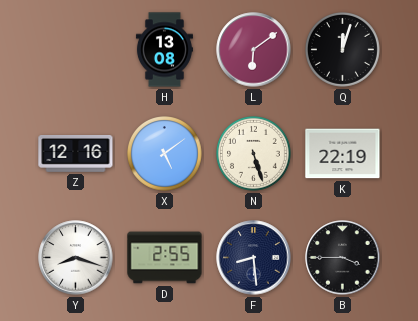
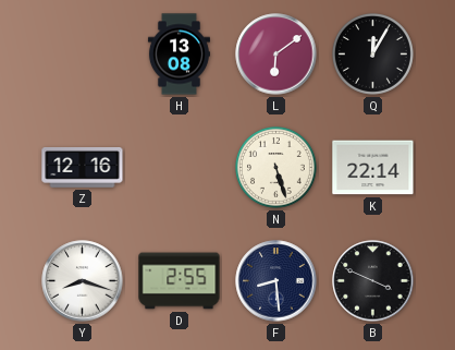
Q: 12:03 -> 12:05 (373, 55)
X: 5:09 -> none (165, 154)
K: 22:19 -> 22:14 (373, 168)
B: 3:45 -> 3:49 (373, 281)
